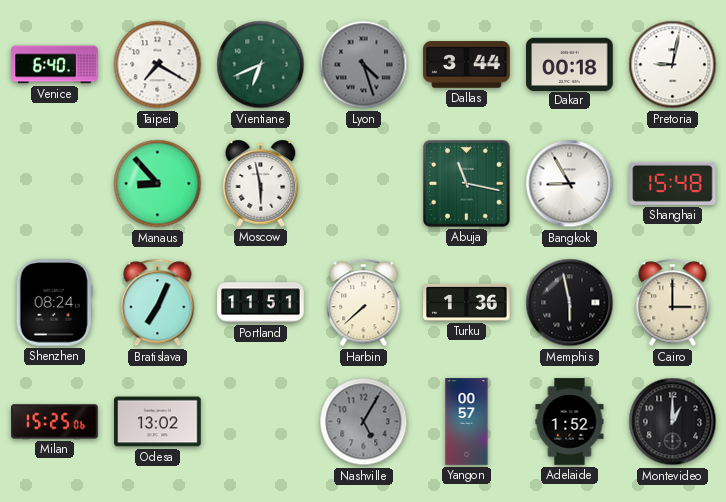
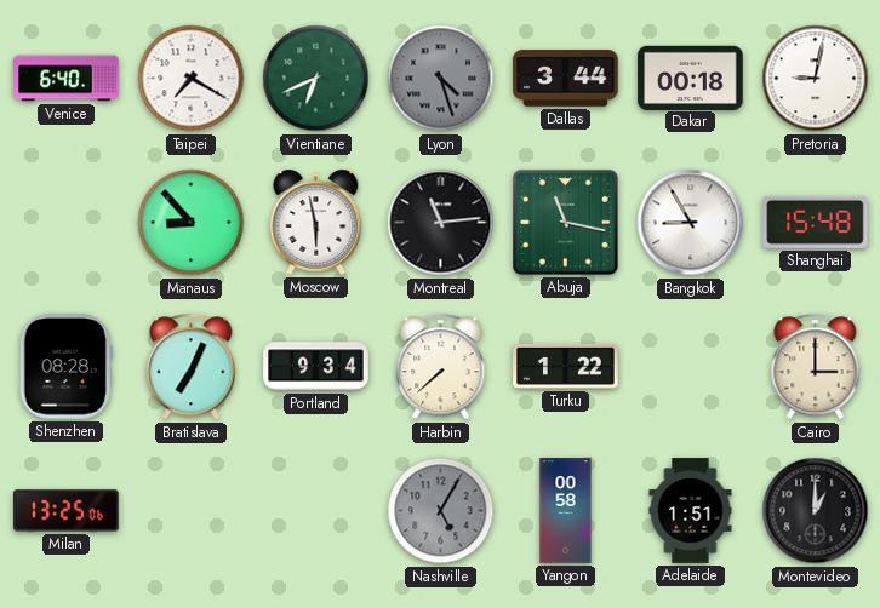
Montreal: none -> 11:14 (441, 223)
Shenzhen: 08:24 -> 08:28 (65, 367)
Portland: 11:51 -> 9:34 (316, 367)
Turku: 1:36 -> 1:22 (566, 366)
Memphis: 5:58 -> none (570, 303)
Milan: 15:25 -> 13:25 (67, 511)
Odesa: 13:02 -> none (158, 422)
Yangon: 00:57 -> 00:58 (566, 511)
Adelaide: 1:52 -> 1:51 (691, 511)
